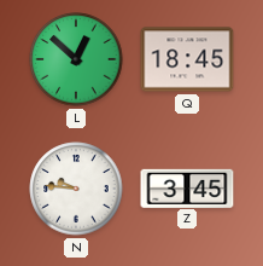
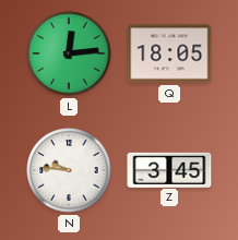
L: 12:52 -> 12:14 (69, 53)
Q: 18:45 -> 18:05 (169, 53)
